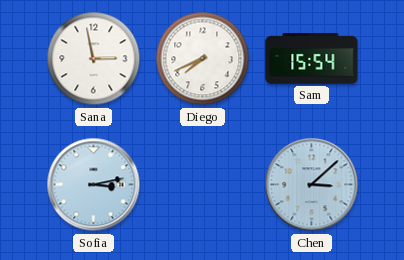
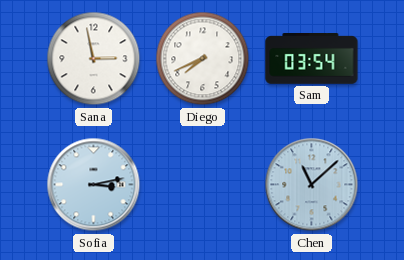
Sam: 15:54 -> 03:54 (312, 59)
Chen: 3:08 -> 11:08 (312, 185)
